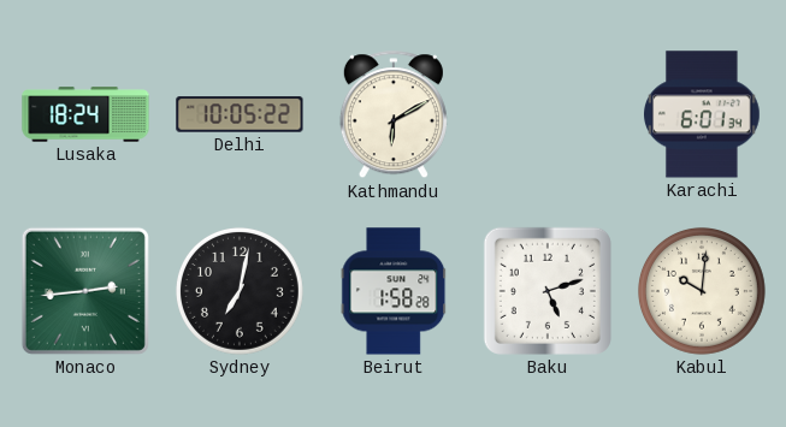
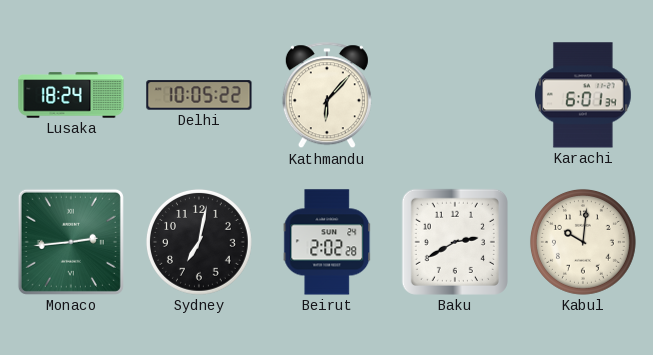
Kathmandu: 6:10 -> 6:07 (327, 96)
Beirut: 1:58 -> 2:02 (327, 242)
Baku: 5:12 -> 2:40 (455, 242)
